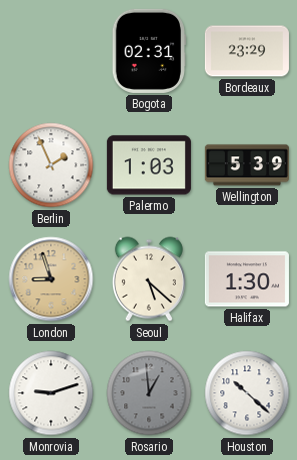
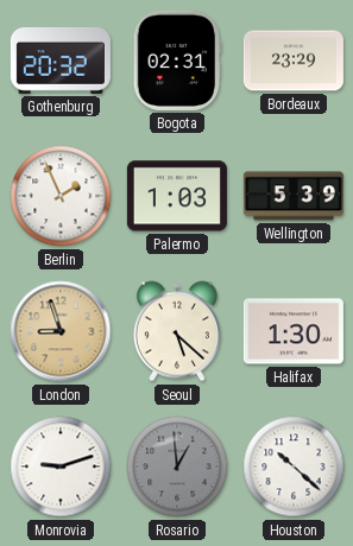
Gothenburg: none -> 20:32 (61, 61)
